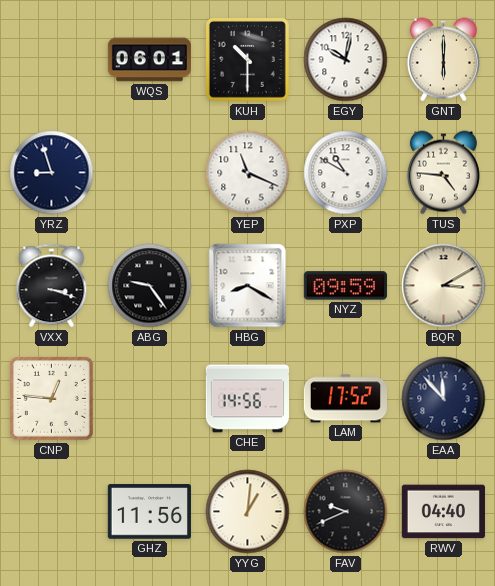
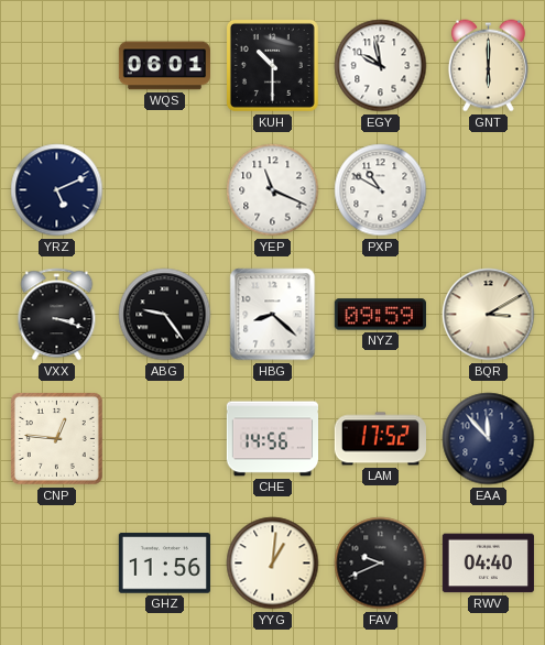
EGY: 10:02 -> 9:58 (381, 66)
YRZ: 8:57 -> 5:11 (57, 190)
TUS: 4:46 -> none (443, 173)
HBG: 8:20 -> 8:22 (273, 315)
